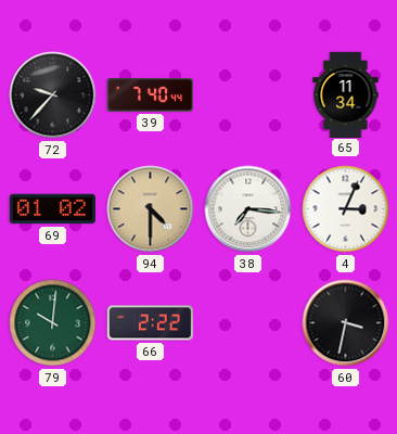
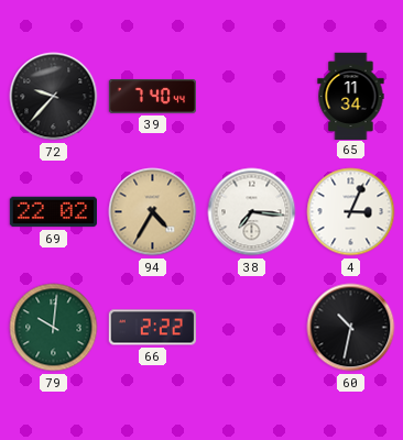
69: 01:02 -> 22:02 (53, 212)
94: 4:30 -> 4:35 (153, 212)
60: 3:32 -> 10:32 (351, 328)
